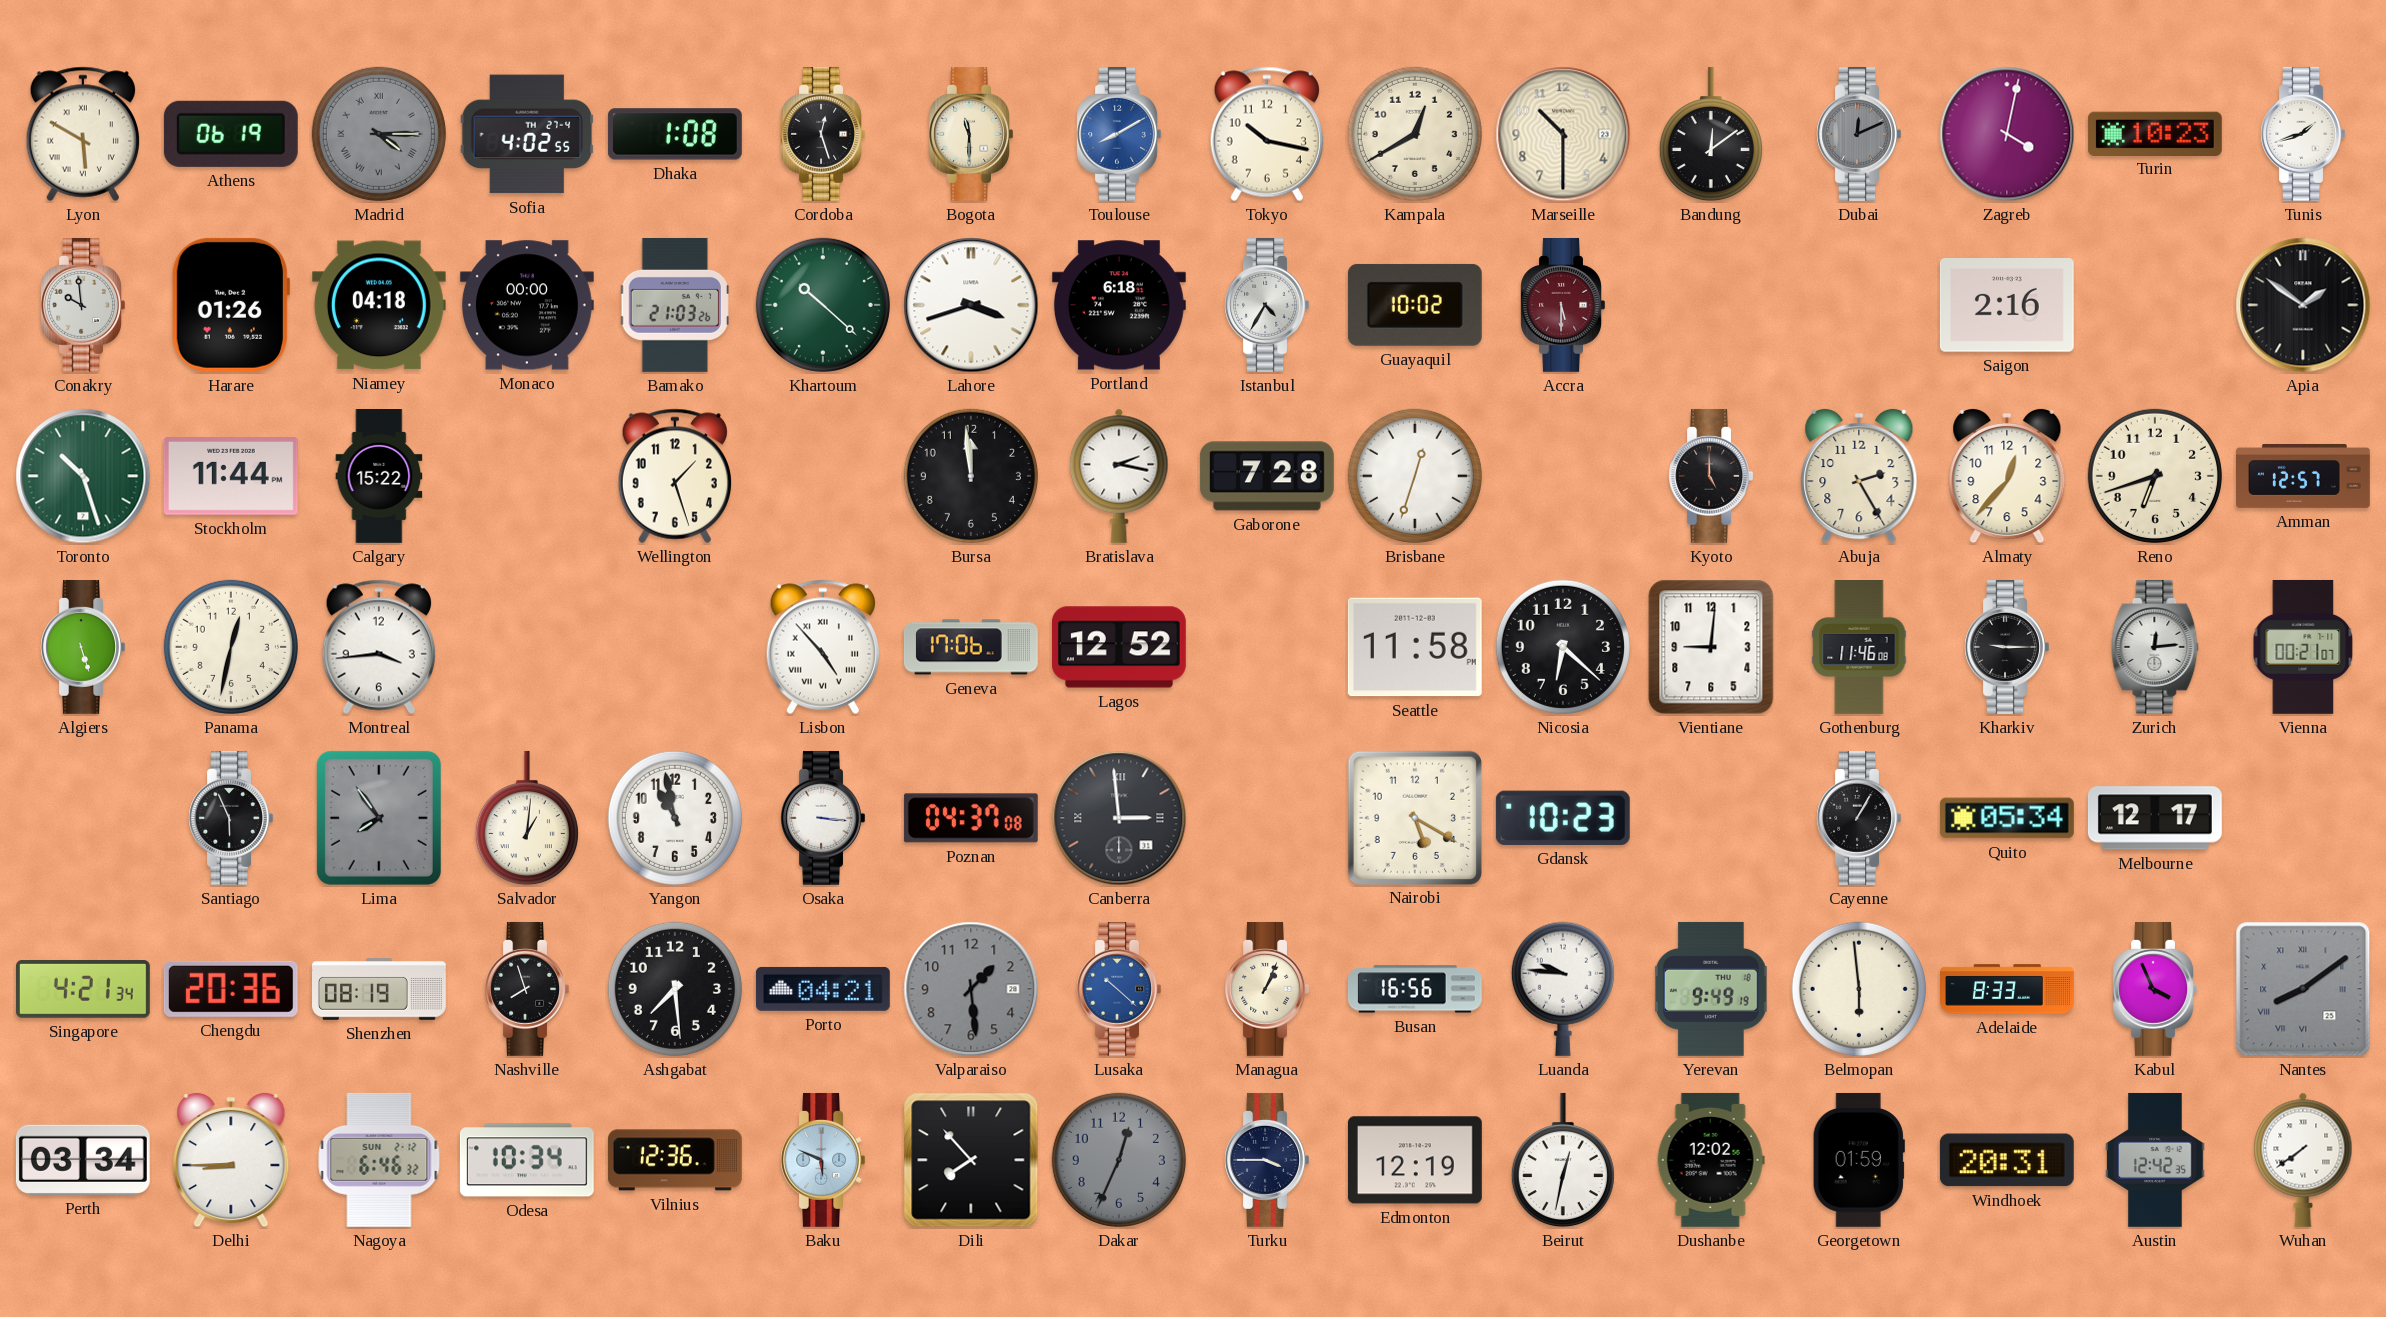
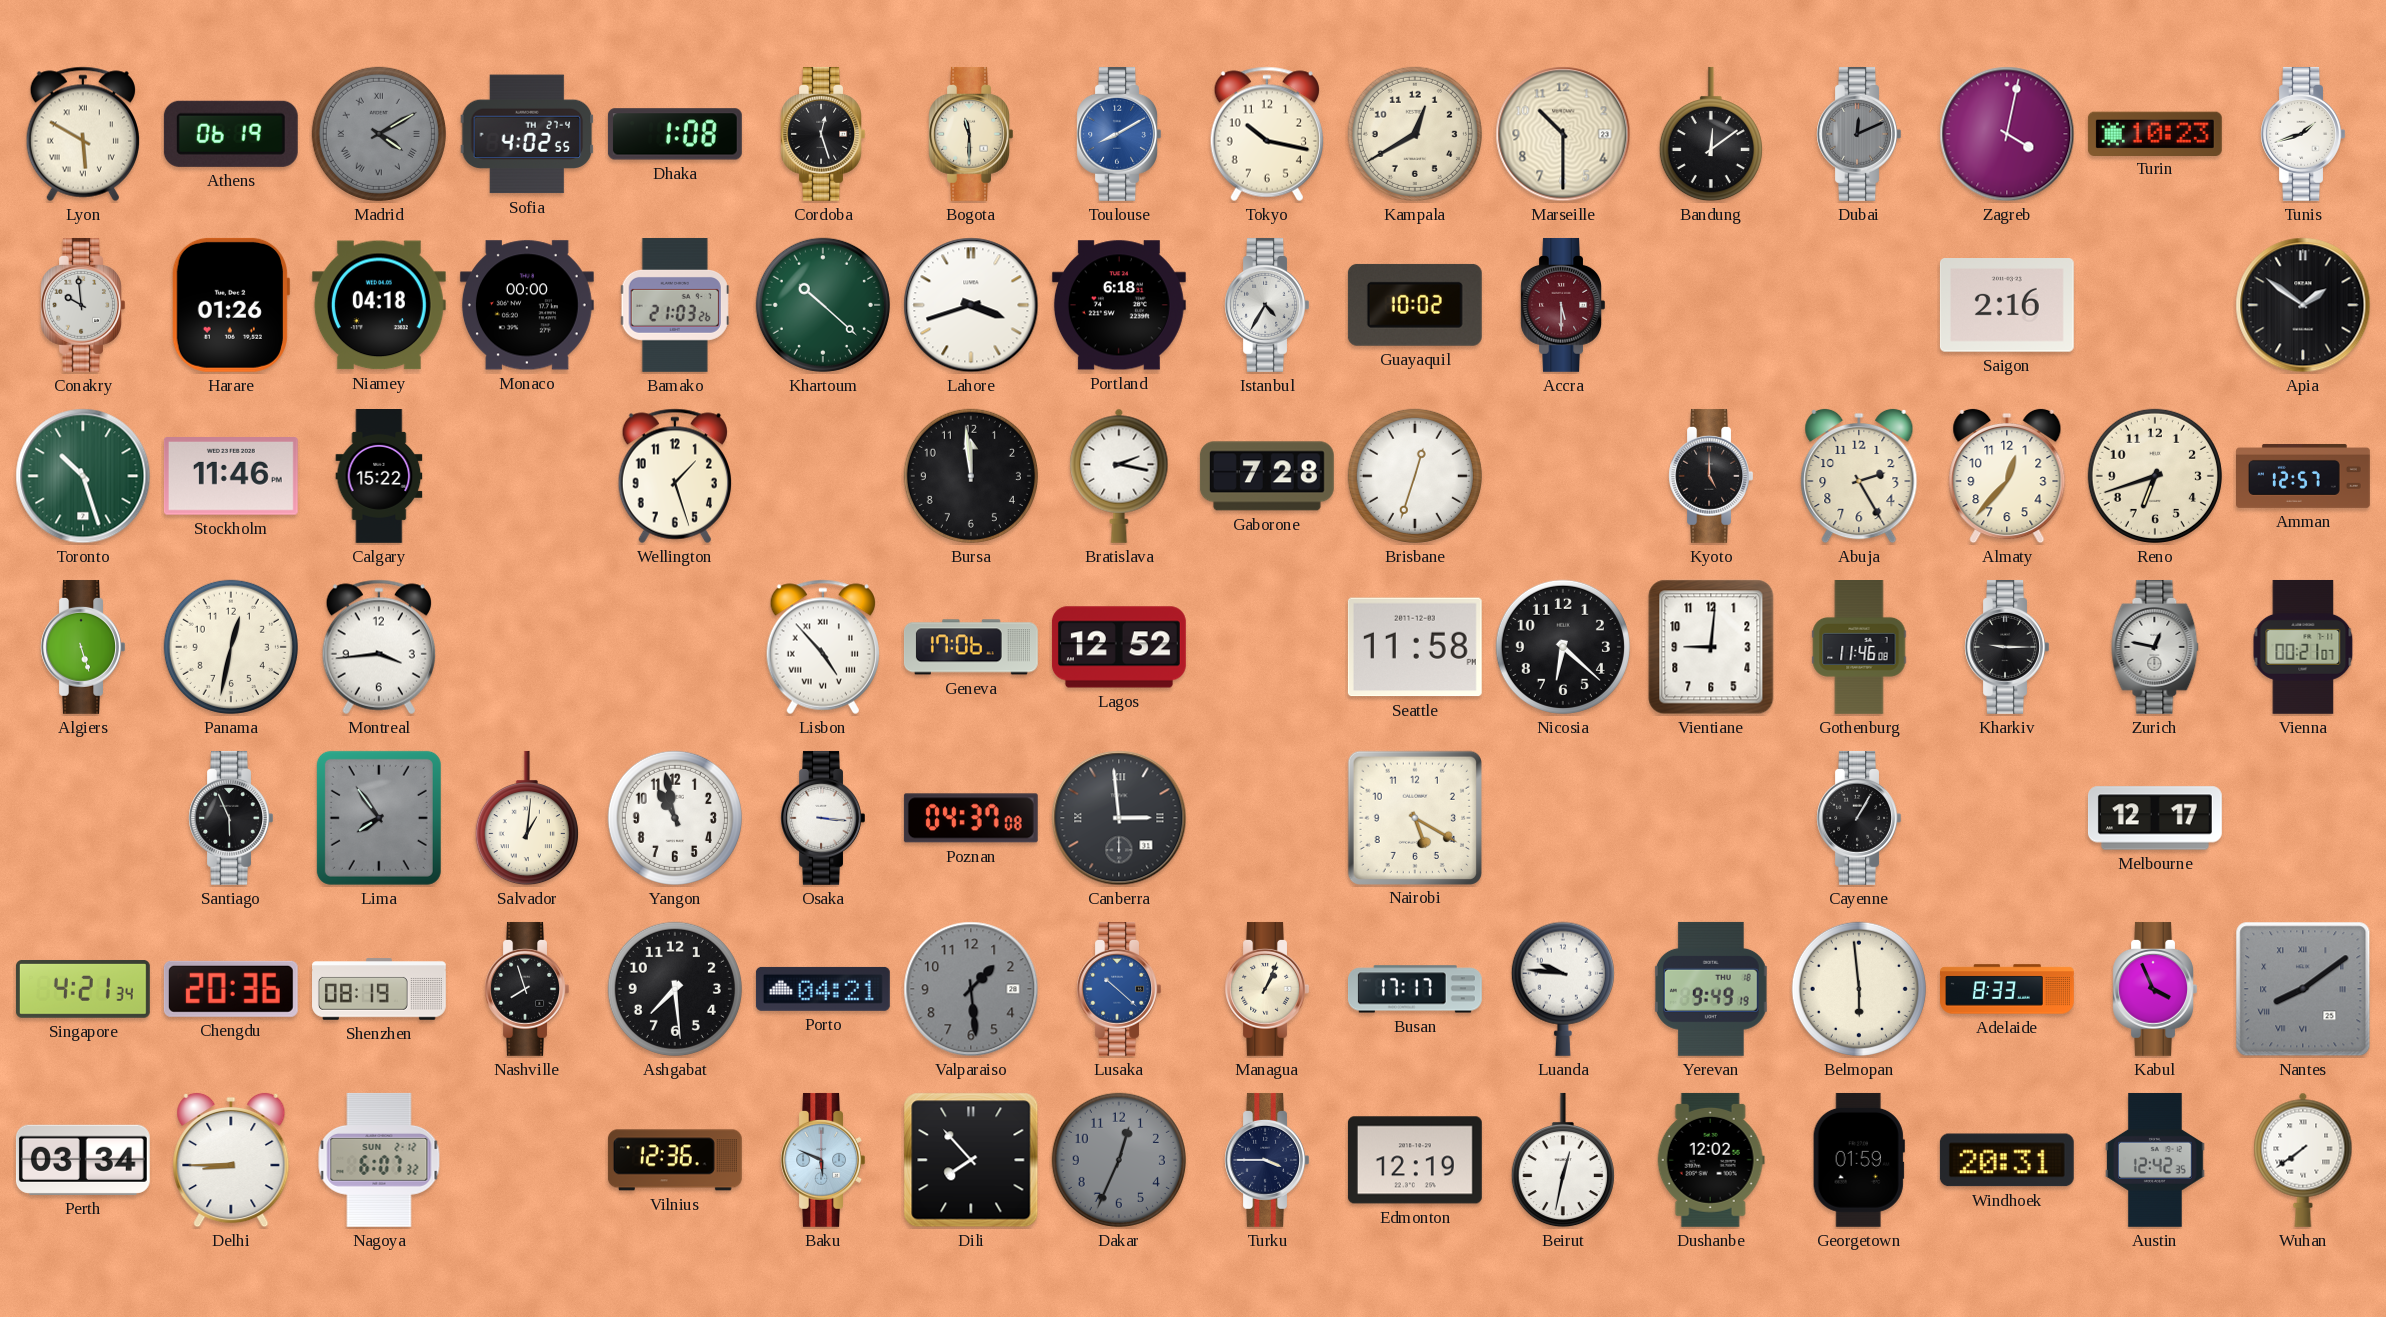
Madrid: 4:15 -> 4:10 (379, 134)
Stockholm: 11:44 -> 11:46 (231, 477)
Zurich: 12:14 -> 12:47 (2155, 647)
Gdansk: 10:23 -> none (1563, 818)
Quito: 05:34 -> none (2007, 818)
Busan: 16:56 -> 17:17 (1415, 989)
Nagoya: 6:46 -> 6:07 (379, 1160)
Odesa: 10:34 -> none (527, 1160)
